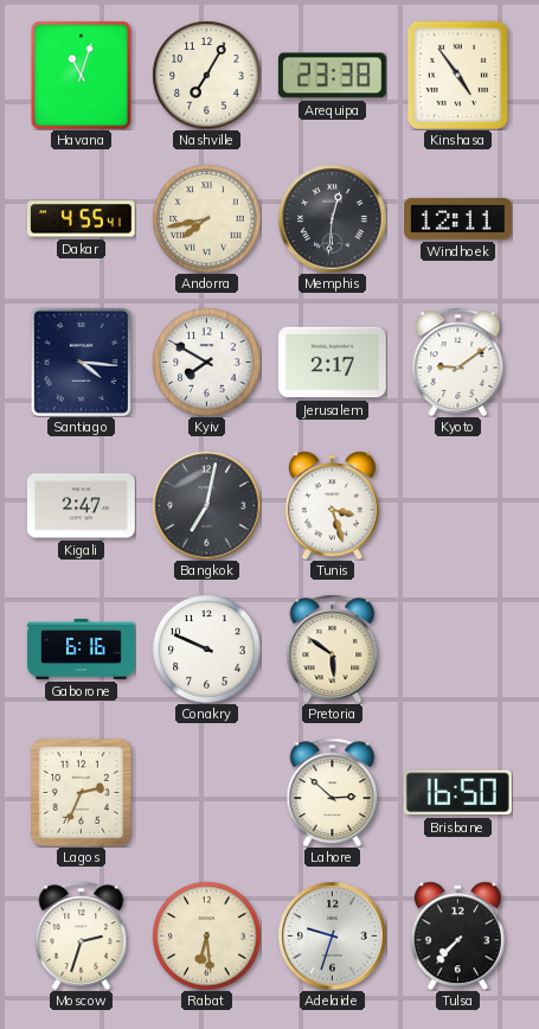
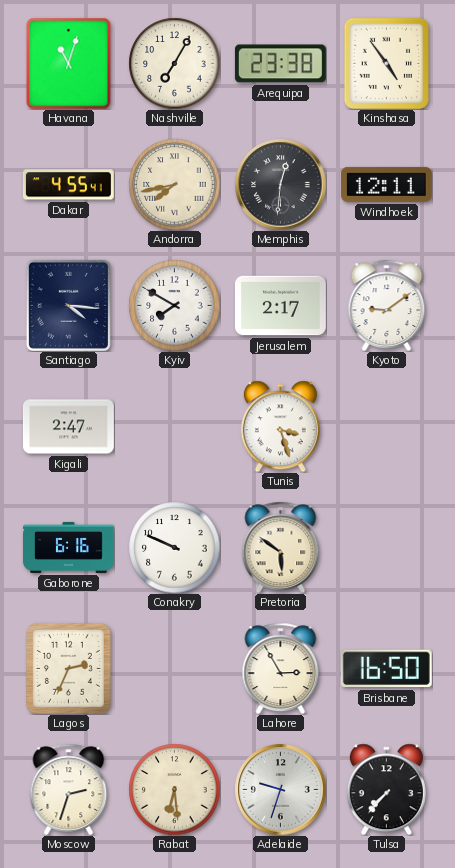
Bangkok: 7:02 -> none (206, 505)
Lahore: 2:52 -> 2:55 (281, 668)
